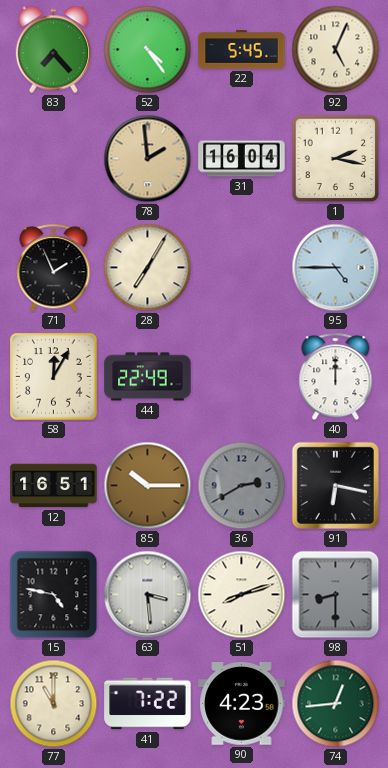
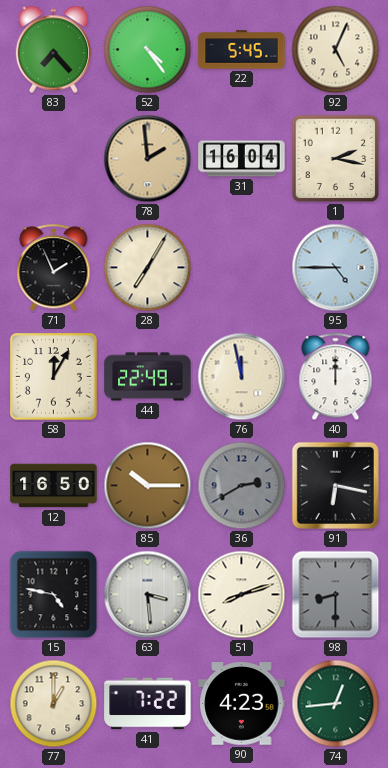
76: none -> 11:58 (242, 377)
12: 16:51 -> 16:50 (54, 486)
77: 11:00 -> 1:00 (54, 704)
